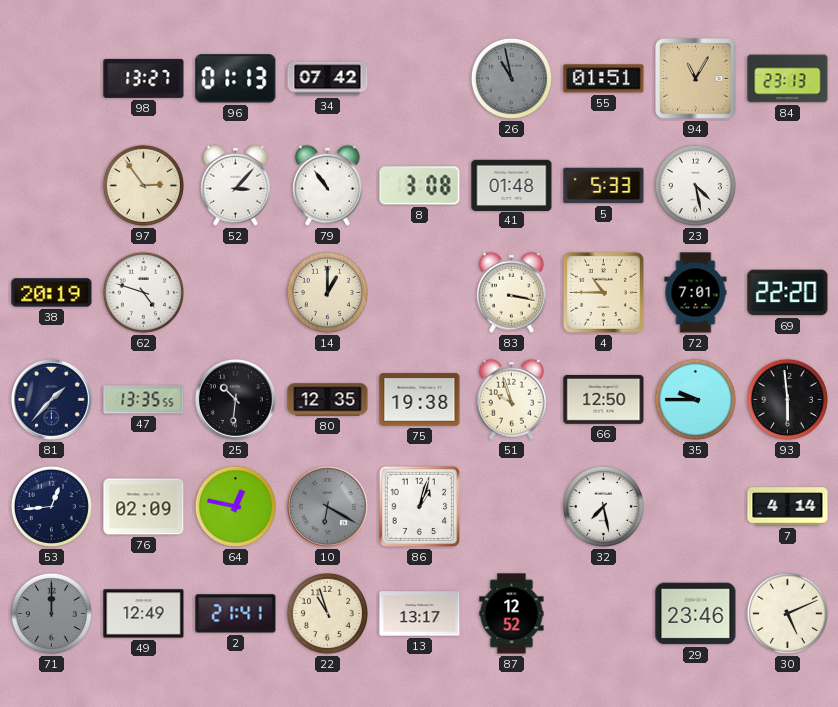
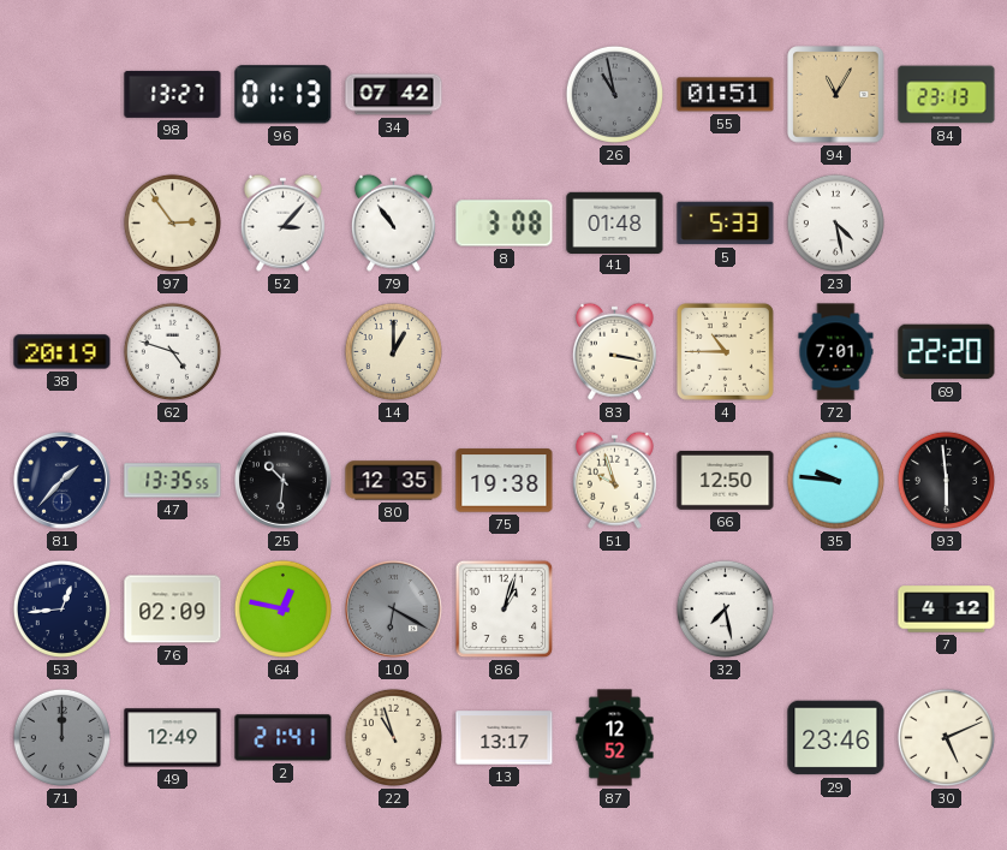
35: 9:45 -> 9:46 (835, 480)
7: 4:14 -> 4:12 (947, 610)
